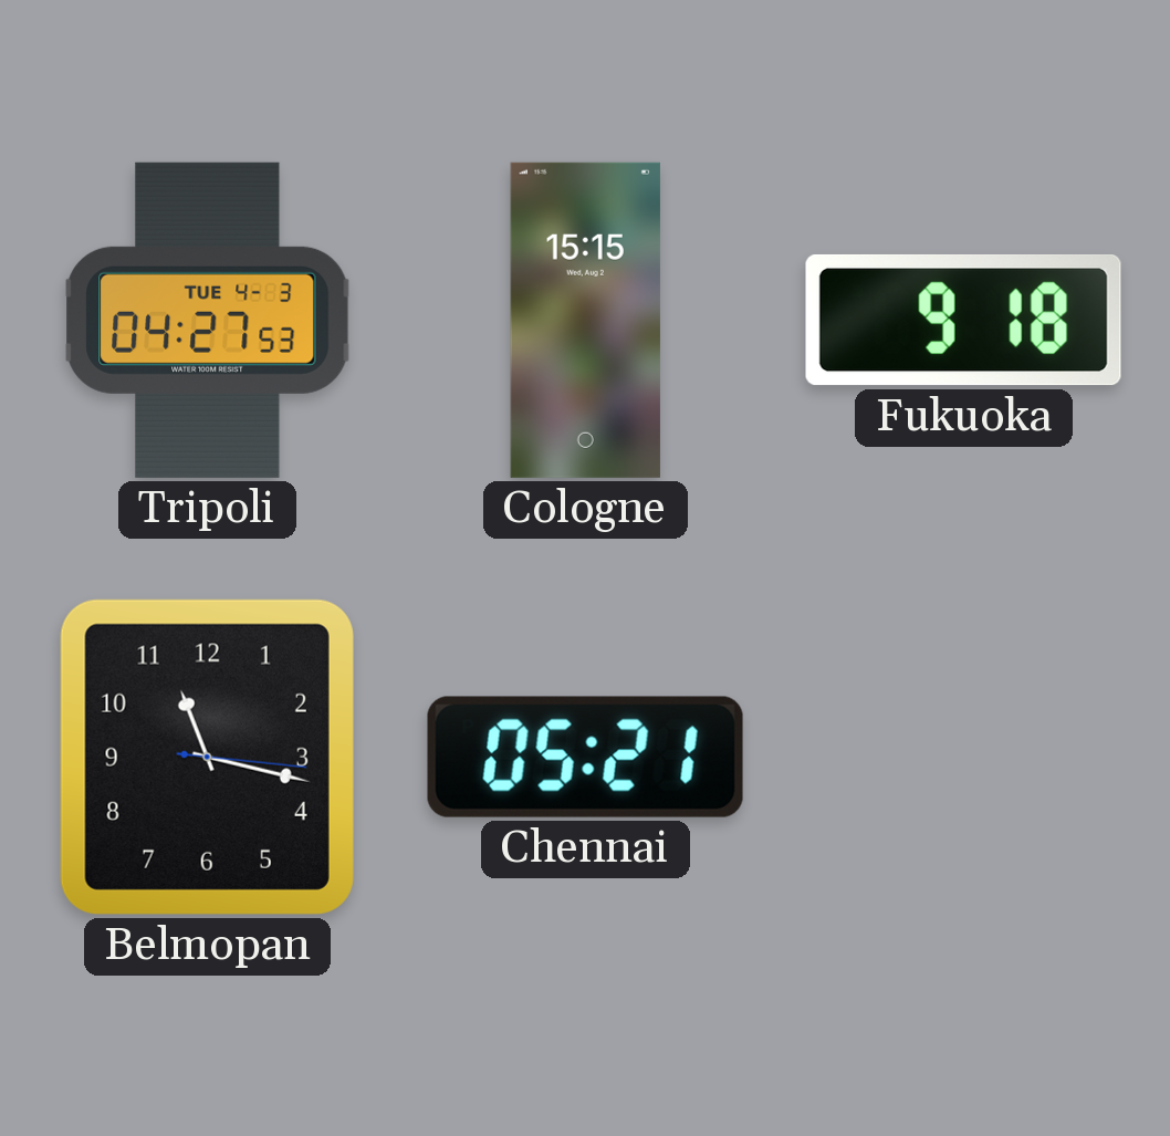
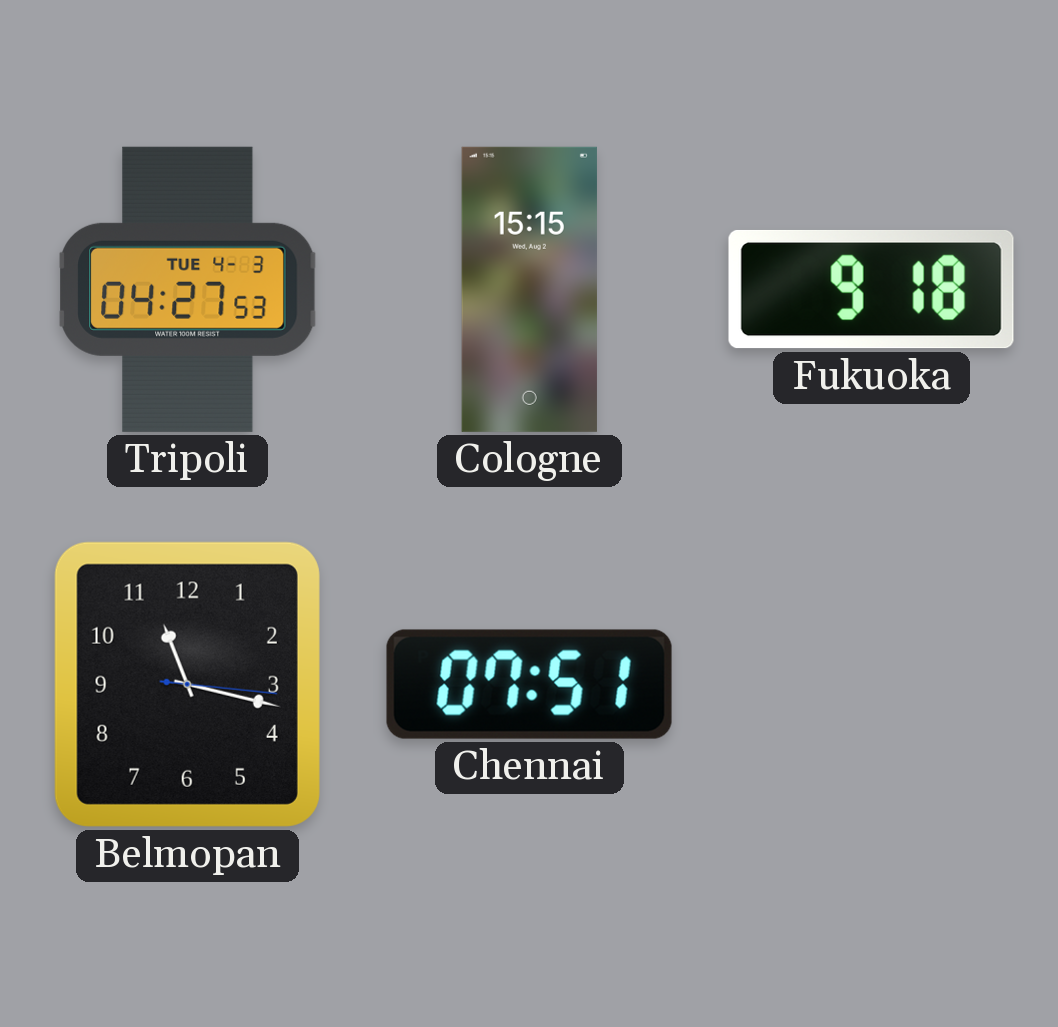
Chennai: 05:21 -> 07:51 (529, 684)
